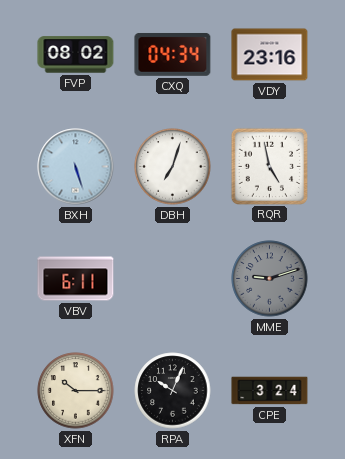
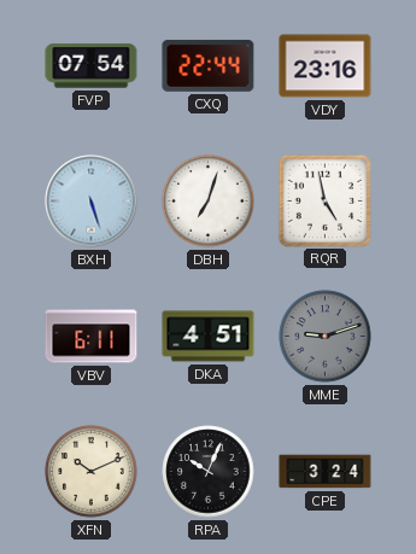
FVP: 08:02 -> 07:54 (92, 66)
CXQ: 04:34 -> 22:44 (209, 65)
DKA: none -> 4:51 (209, 337)
XFN: 10:15 -> 10:11 (92, 472)
